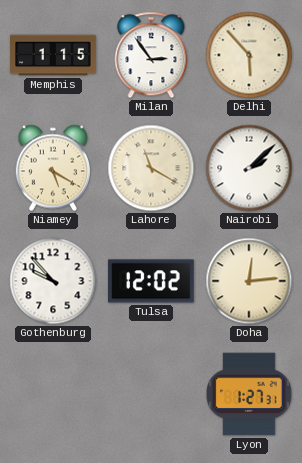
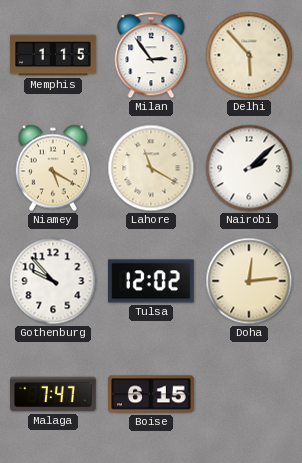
Malaga: none -> 7:47 (53, 394)
Boise: none -> 6:15 (151, 394)
Lyon: 1:27 -> none (249, 394)
